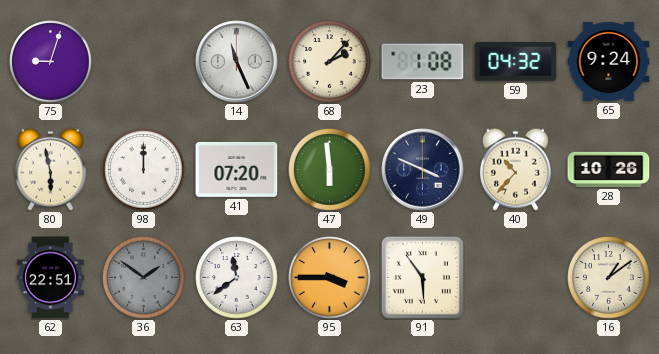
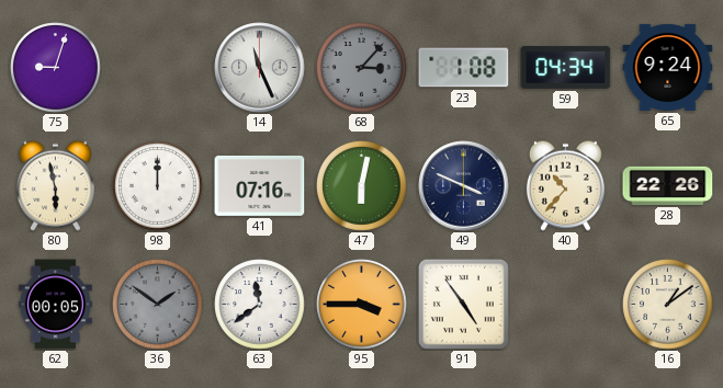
68: 2:07 -> 3:07 (362, 68)
68 dial: cream -> grey (362, 68)
59: 04:32 -> 04:34 (566, 67)
41: 07:20 -> 07:16 (260, 185)
47: 5:59 -> 6:02 (362, 186)
28: 10:26 -> 22:26 (668, 185)
62: 22:51 -> 00:05 (55, 305)
91: 5:54 -> 4:54 (463, 304)
